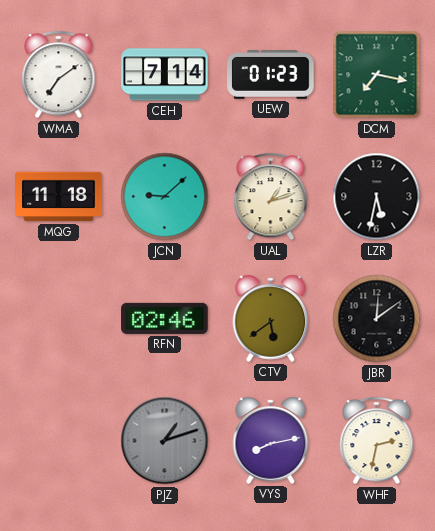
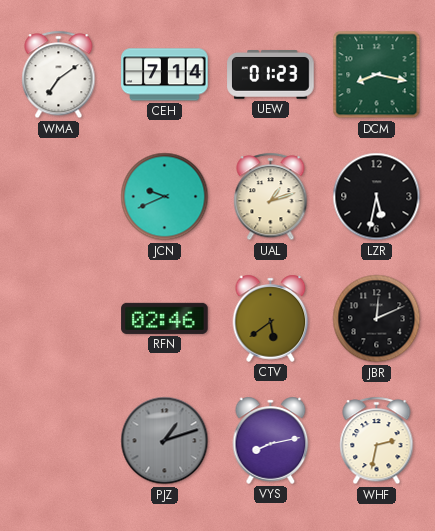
DCM: 7:17 -> 8:17 (377, 75)
MQG: 11:18 -> none (59, 197)
JCN: 9:08 -> 9:41 (165, 197)
JBR: 12:09 -> 12:11 (377, 319)
